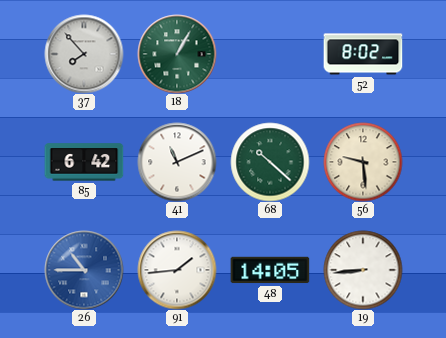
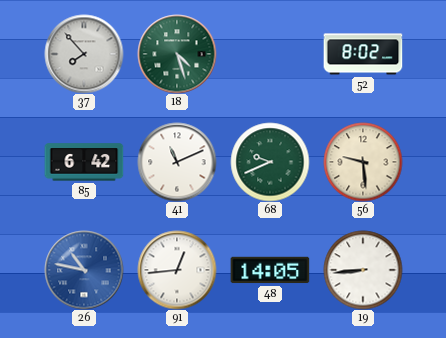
18: 1:05 -> 4:27 (177, 54)
68: 10:22 -> 9:41 (270, 162)
26: 10:45 -> 10:47 (84, 270)
91: 1:44 -> 12:44 (177, 270)
